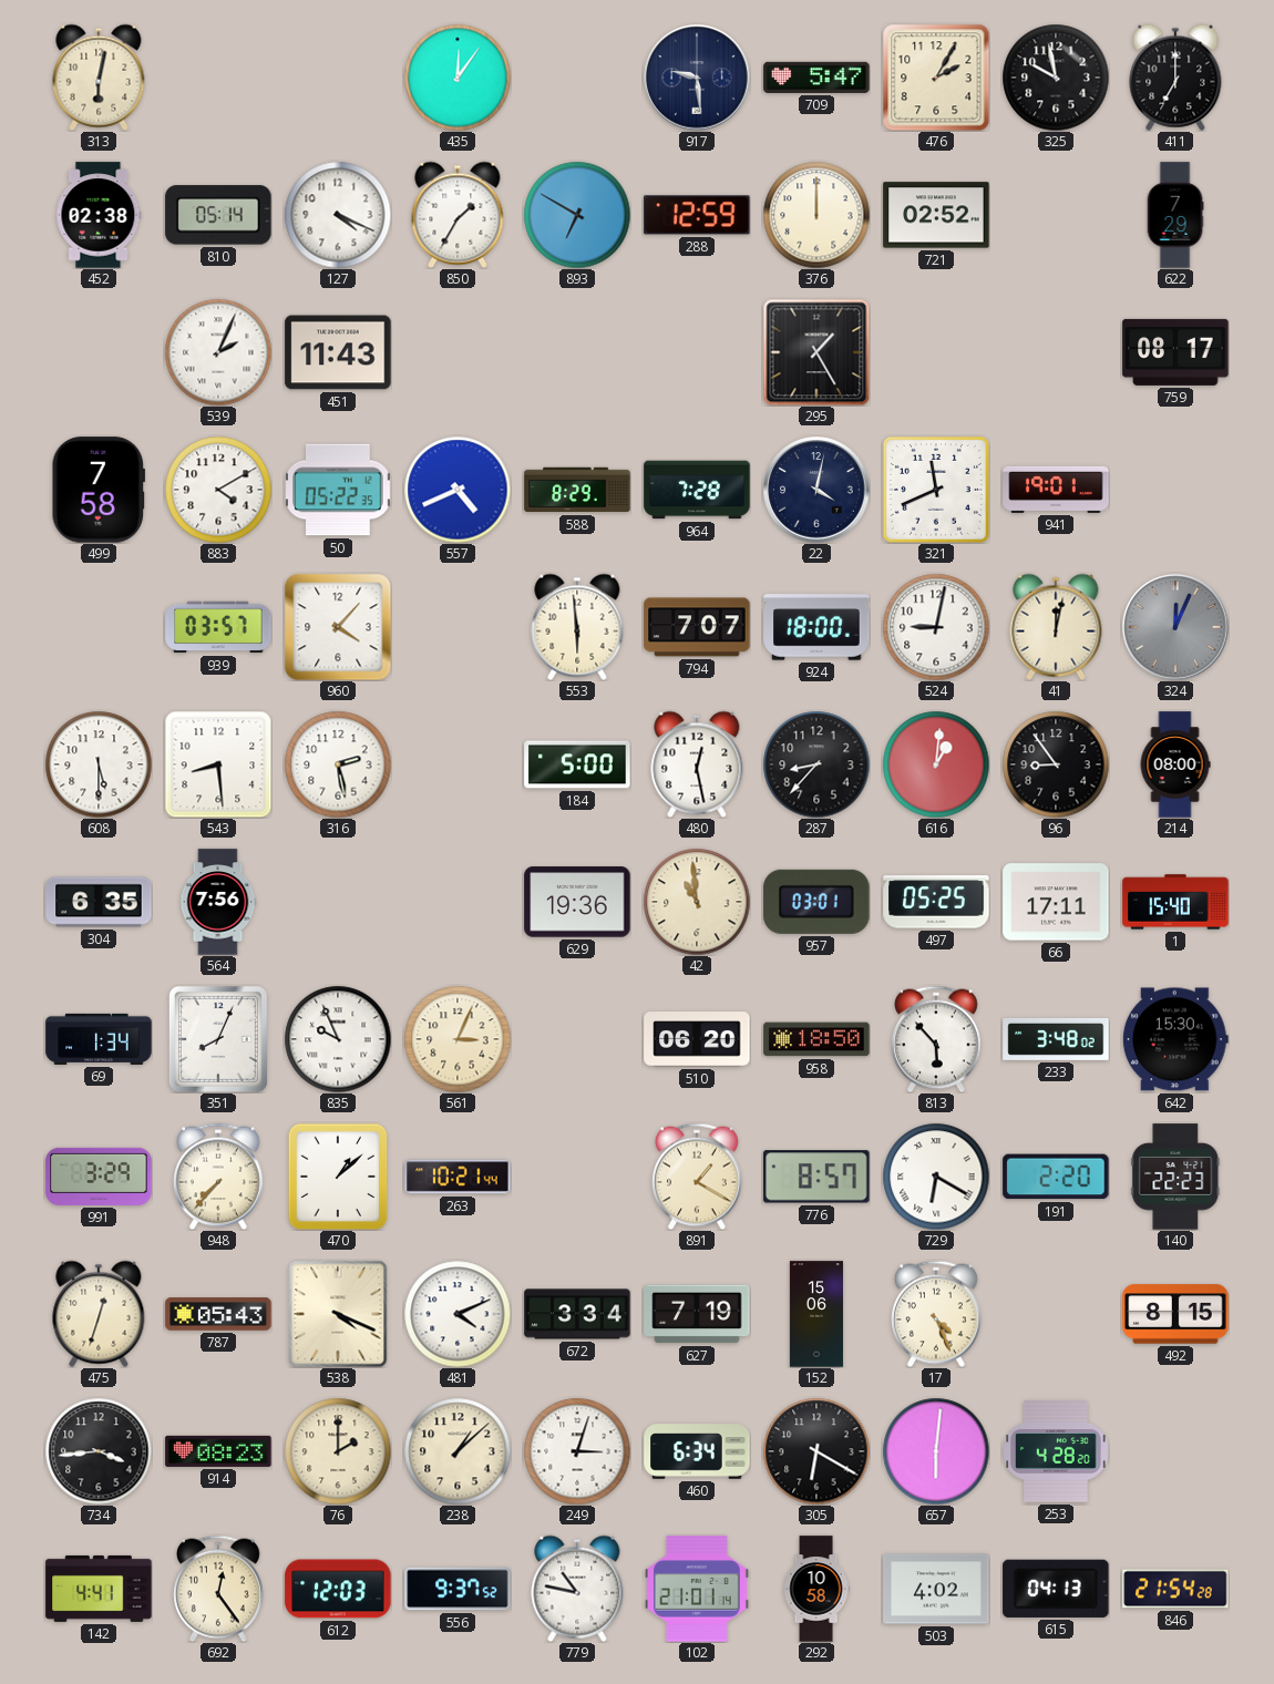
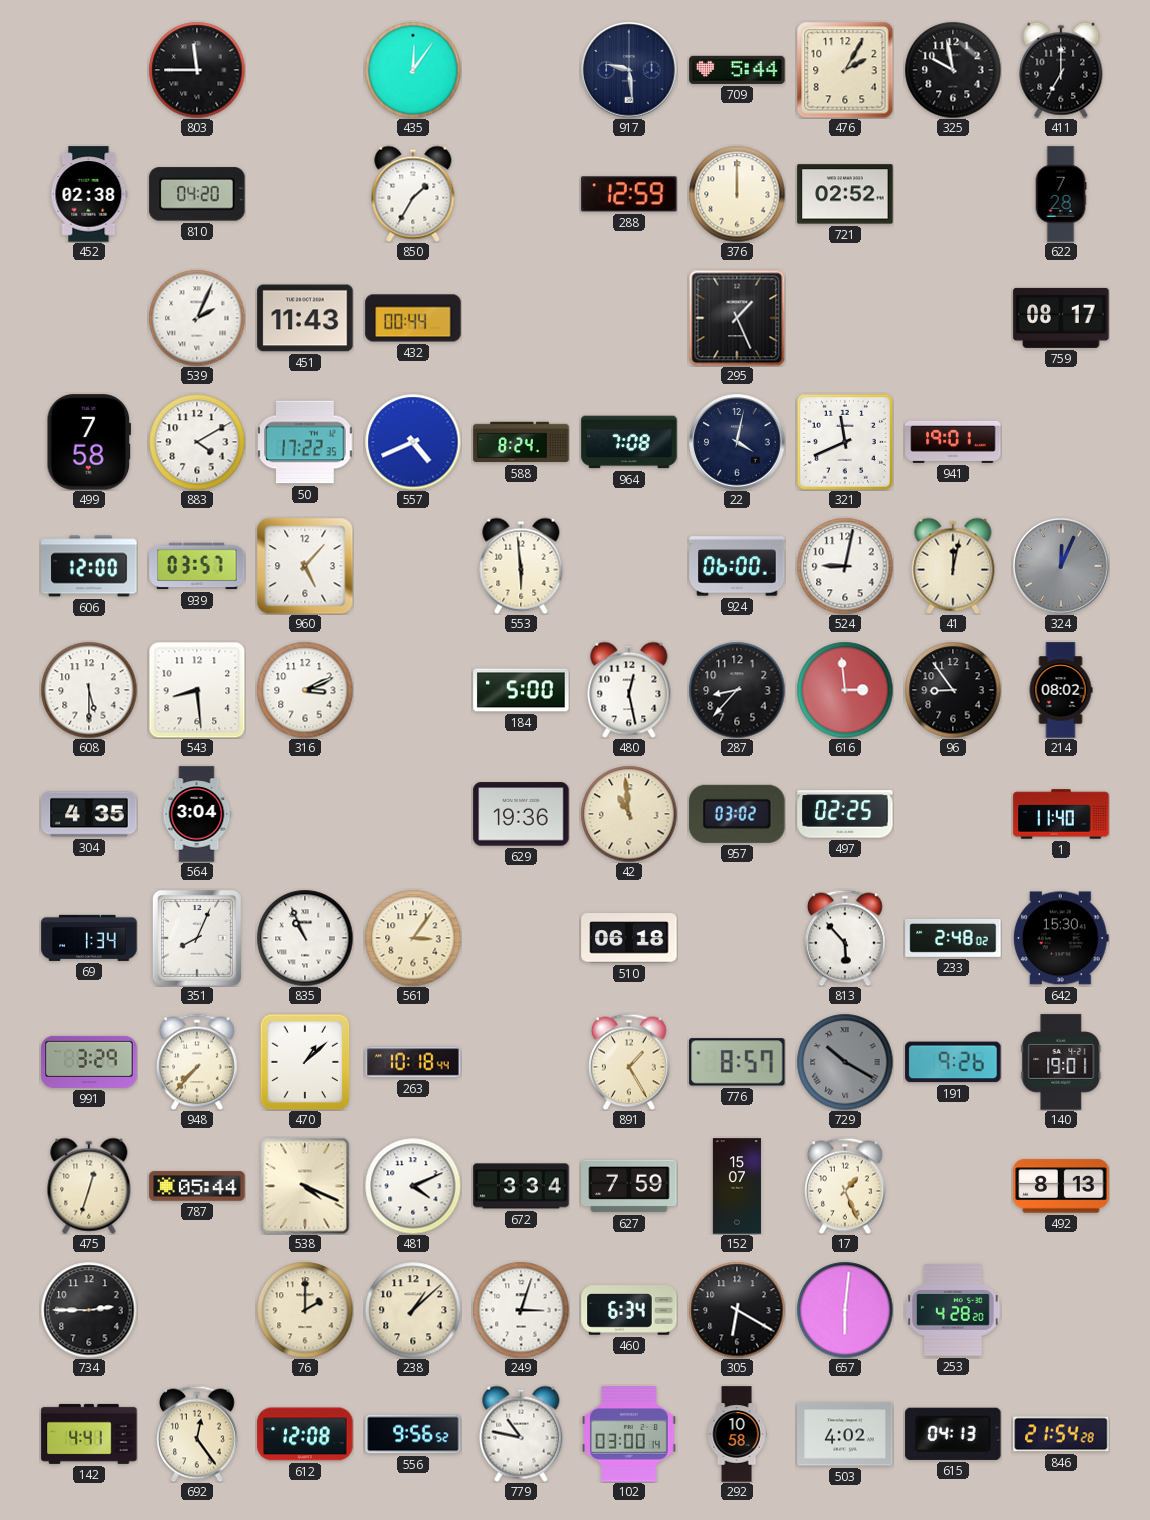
313: 6:02 -> none (99, 78)
803: none -> 11:45 (197, 70)
709: 5:47 -> 5:44 (737, 70)
810: 05:14 -> 04:20 (197, 194)
127: 4:19 -> none (338, 215)
893: 6:50 -> none (577, 215)
622: 7:29 -> 7:28 (1061, 194)
432: none -> 00:44 (413, 318)
295: 1:25 -> 1:26 (737, 318)
50: 05:22 -> 17:22 (305, 442)
588: 8:29 -> 8:24 (521, 442)
964: 7:28 -> 7:08 (629, 442)
606: none -> 12:00 (89, 566)
960: 4:07 -> 5:07 (305, 566)
794: 7:07 -> none (697, 627)
924: 18:00 -> 06:00 (737, 566)
316: 2:28 -> 3:11 (305, 690)
616: 1:01 -> 2:59 (845, 690)
214: 08:00 -> 08:02 (1061, 690)
304: 6:35 -> 4:35 (89, 814)
564: 7:56 -> 3:04 (197, 814)
957: 03:01 -> 03:02 (737, 814)
497: 05:25 -> 02:25 (845, 814)
66: 17:11 -> none (1056, 902)
1: 15:40 -> 11:40 (1061, 814)
835: 9:56 -> 10:56 (305, 938)
561: 3:04 -> 3:06 (413, 938)
510: 06:20 -> 06:18 (629, 938)
958: 18:50 -> none (816, 1039)
233: 3:48 -> 2:48 (953, 938)
263: 10:21 -> 10:18 (413, 1062)
891: 1:20 -> 1:25 (630, 1062)
729: 6:20 -> 10:20 (845, 1062)
729 dial: white -> grey (845, 1062)
191: 2:20 -> 9:26 (953, 1062)
140: 22:23 -> 19:01 (1061, 1062)
787: 05:43 -> 05:44 (197, 1186)
627: 7:19 -> 7:59 (629, 1186)
152: 15:06 -> 15:07 (737, 1186)
17: 4:26 -> 1:26 (846, 1186)
492: 8:15 -> 8:13 (1061, 1186)
734: 3:44 -> 2:45 (89, 1310)
914: 08:23 -> none (218, 1451)
612: 12:03 -> 12:08 (305, 1434)
556: 9:37 -> 9:56 (413, 1434)
102: 21:01 -> 03:00 (630, 1434)
